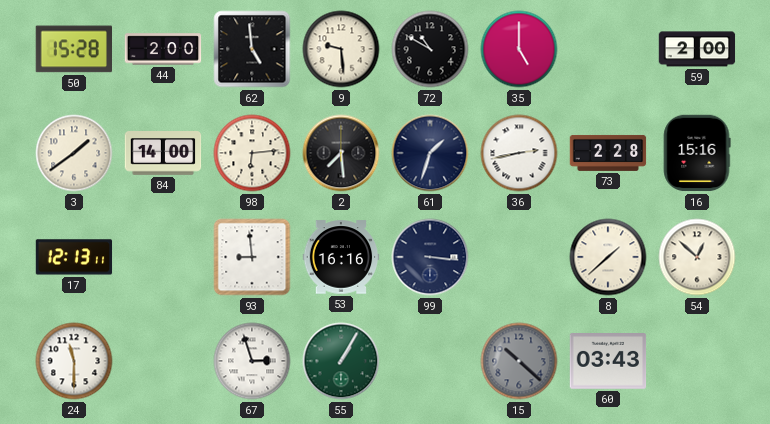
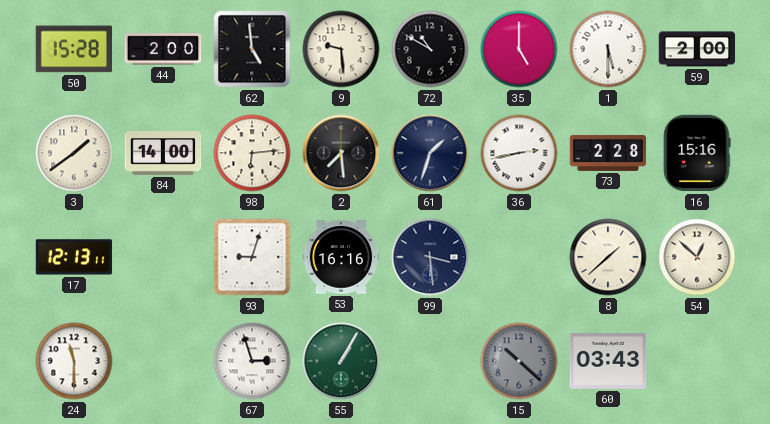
1: none -> 5:30 (608, 49)
93: 8:59 -> 9:03 (252, 257)
99: 3:16 -> 3:29 (430, 257)
